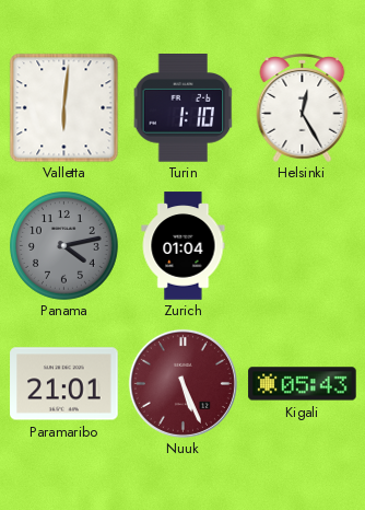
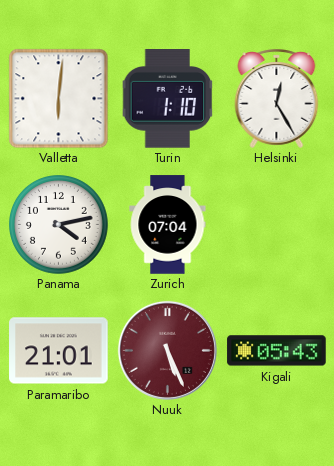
Panama dial: grey -> white (59, 225)
Zurich: 01:04 -> 07:04 (168, 225)
